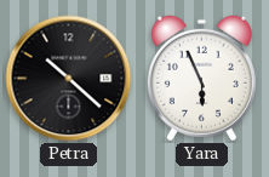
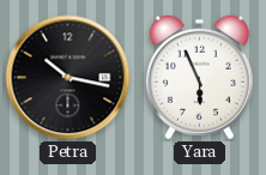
Petra: 10:22 -> 10:17 (68, 78)
